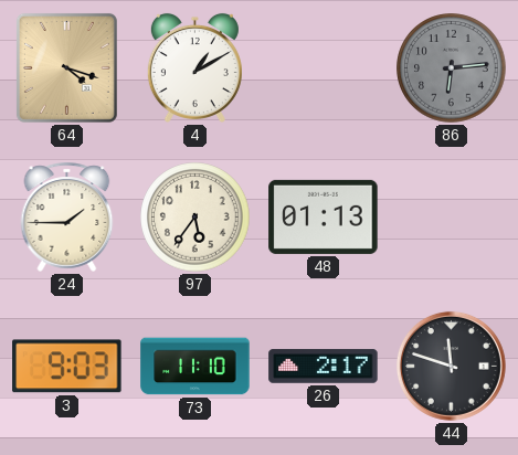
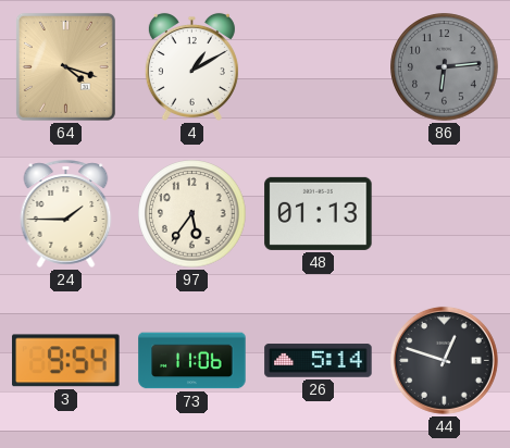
3: 9:03 -> 9:54 (66, 361)
73: 11:10 -> 11:06 (192, 361)
26: 2:17 -> 5:14 (319, 361)
44: 11:48 -> 12:48 (444, 360)
